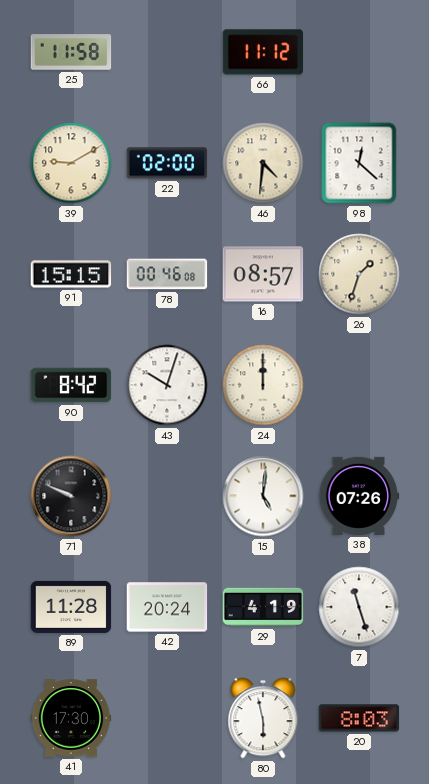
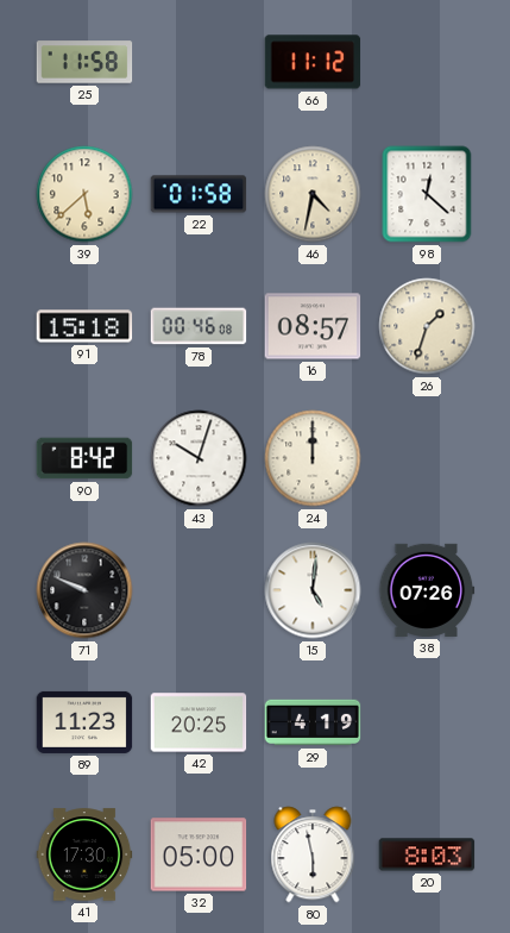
39: 9:10 -> 5:38 (84, 194)
22: 02:00 -> 01:58 (199, 194)
46: 4:31 -> 4:32 (313, 194)
91: 15:15 -> 15:18 (84, 326)
89: 11:28 -> 11:23 (84, 722)
42: 20:24 -> 20:25 (199, 722)
7: 11:27 -> none (359, 607)
32: none -> 05:00 (199, 854)
